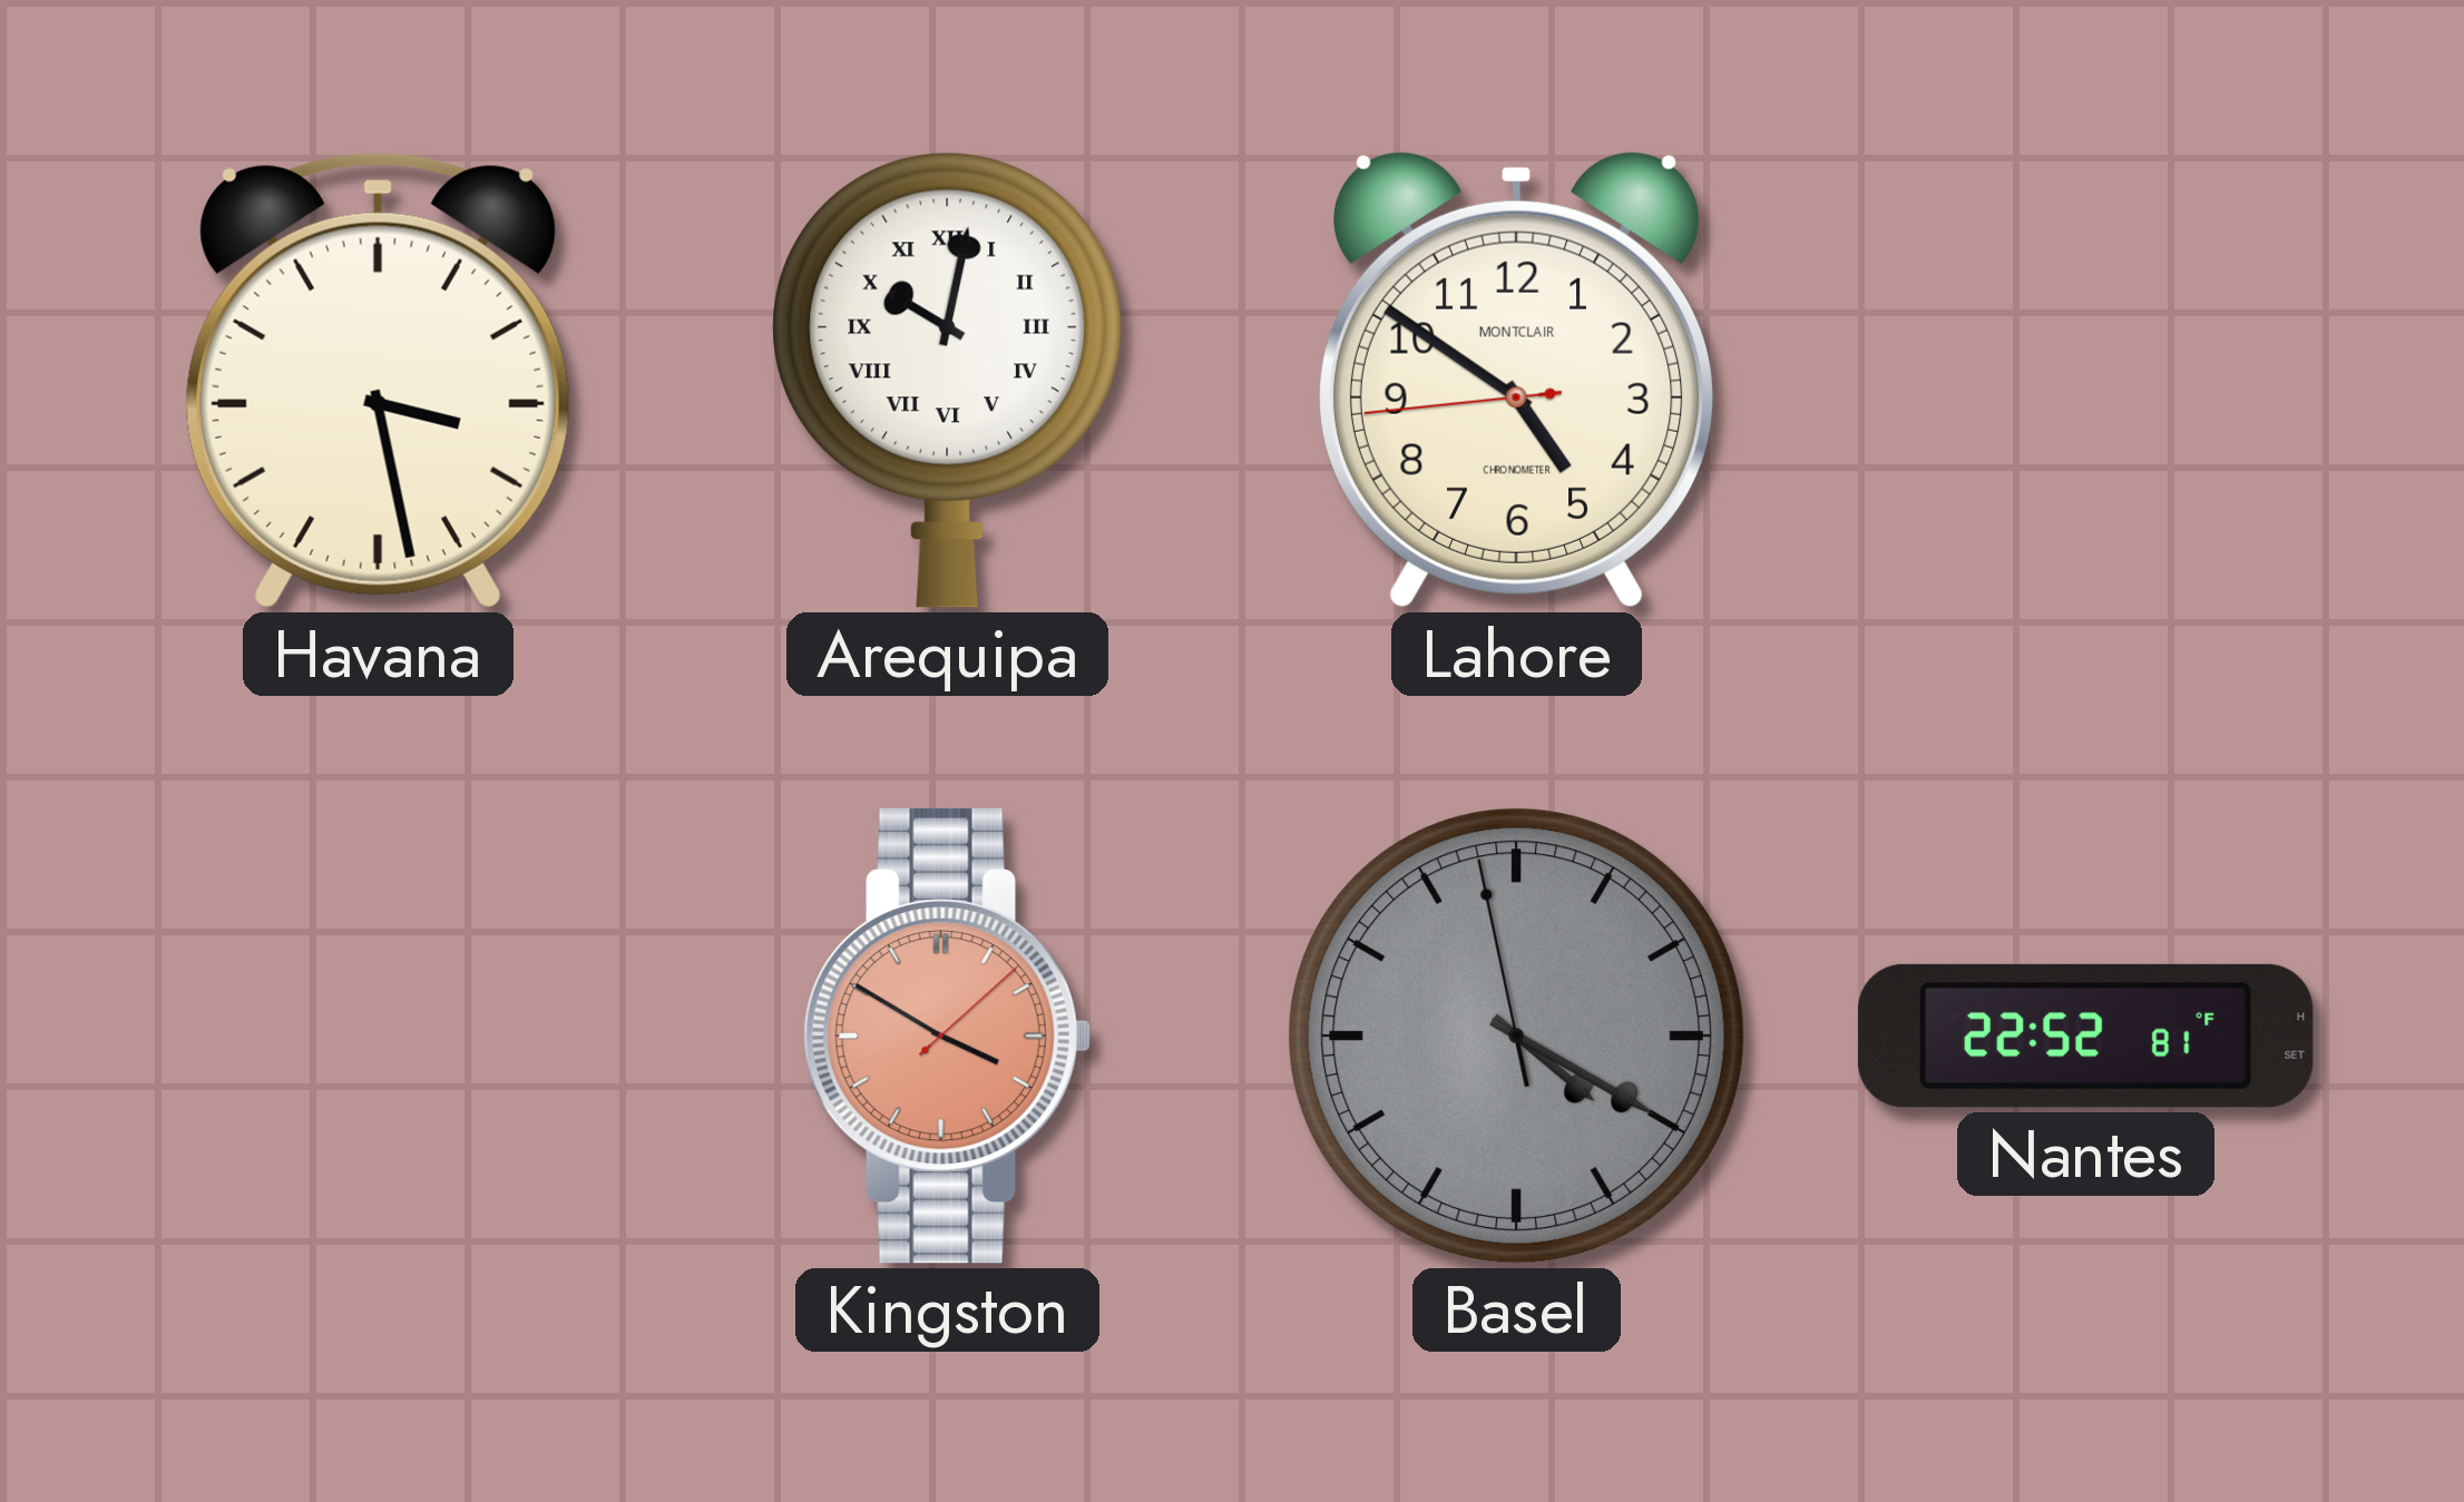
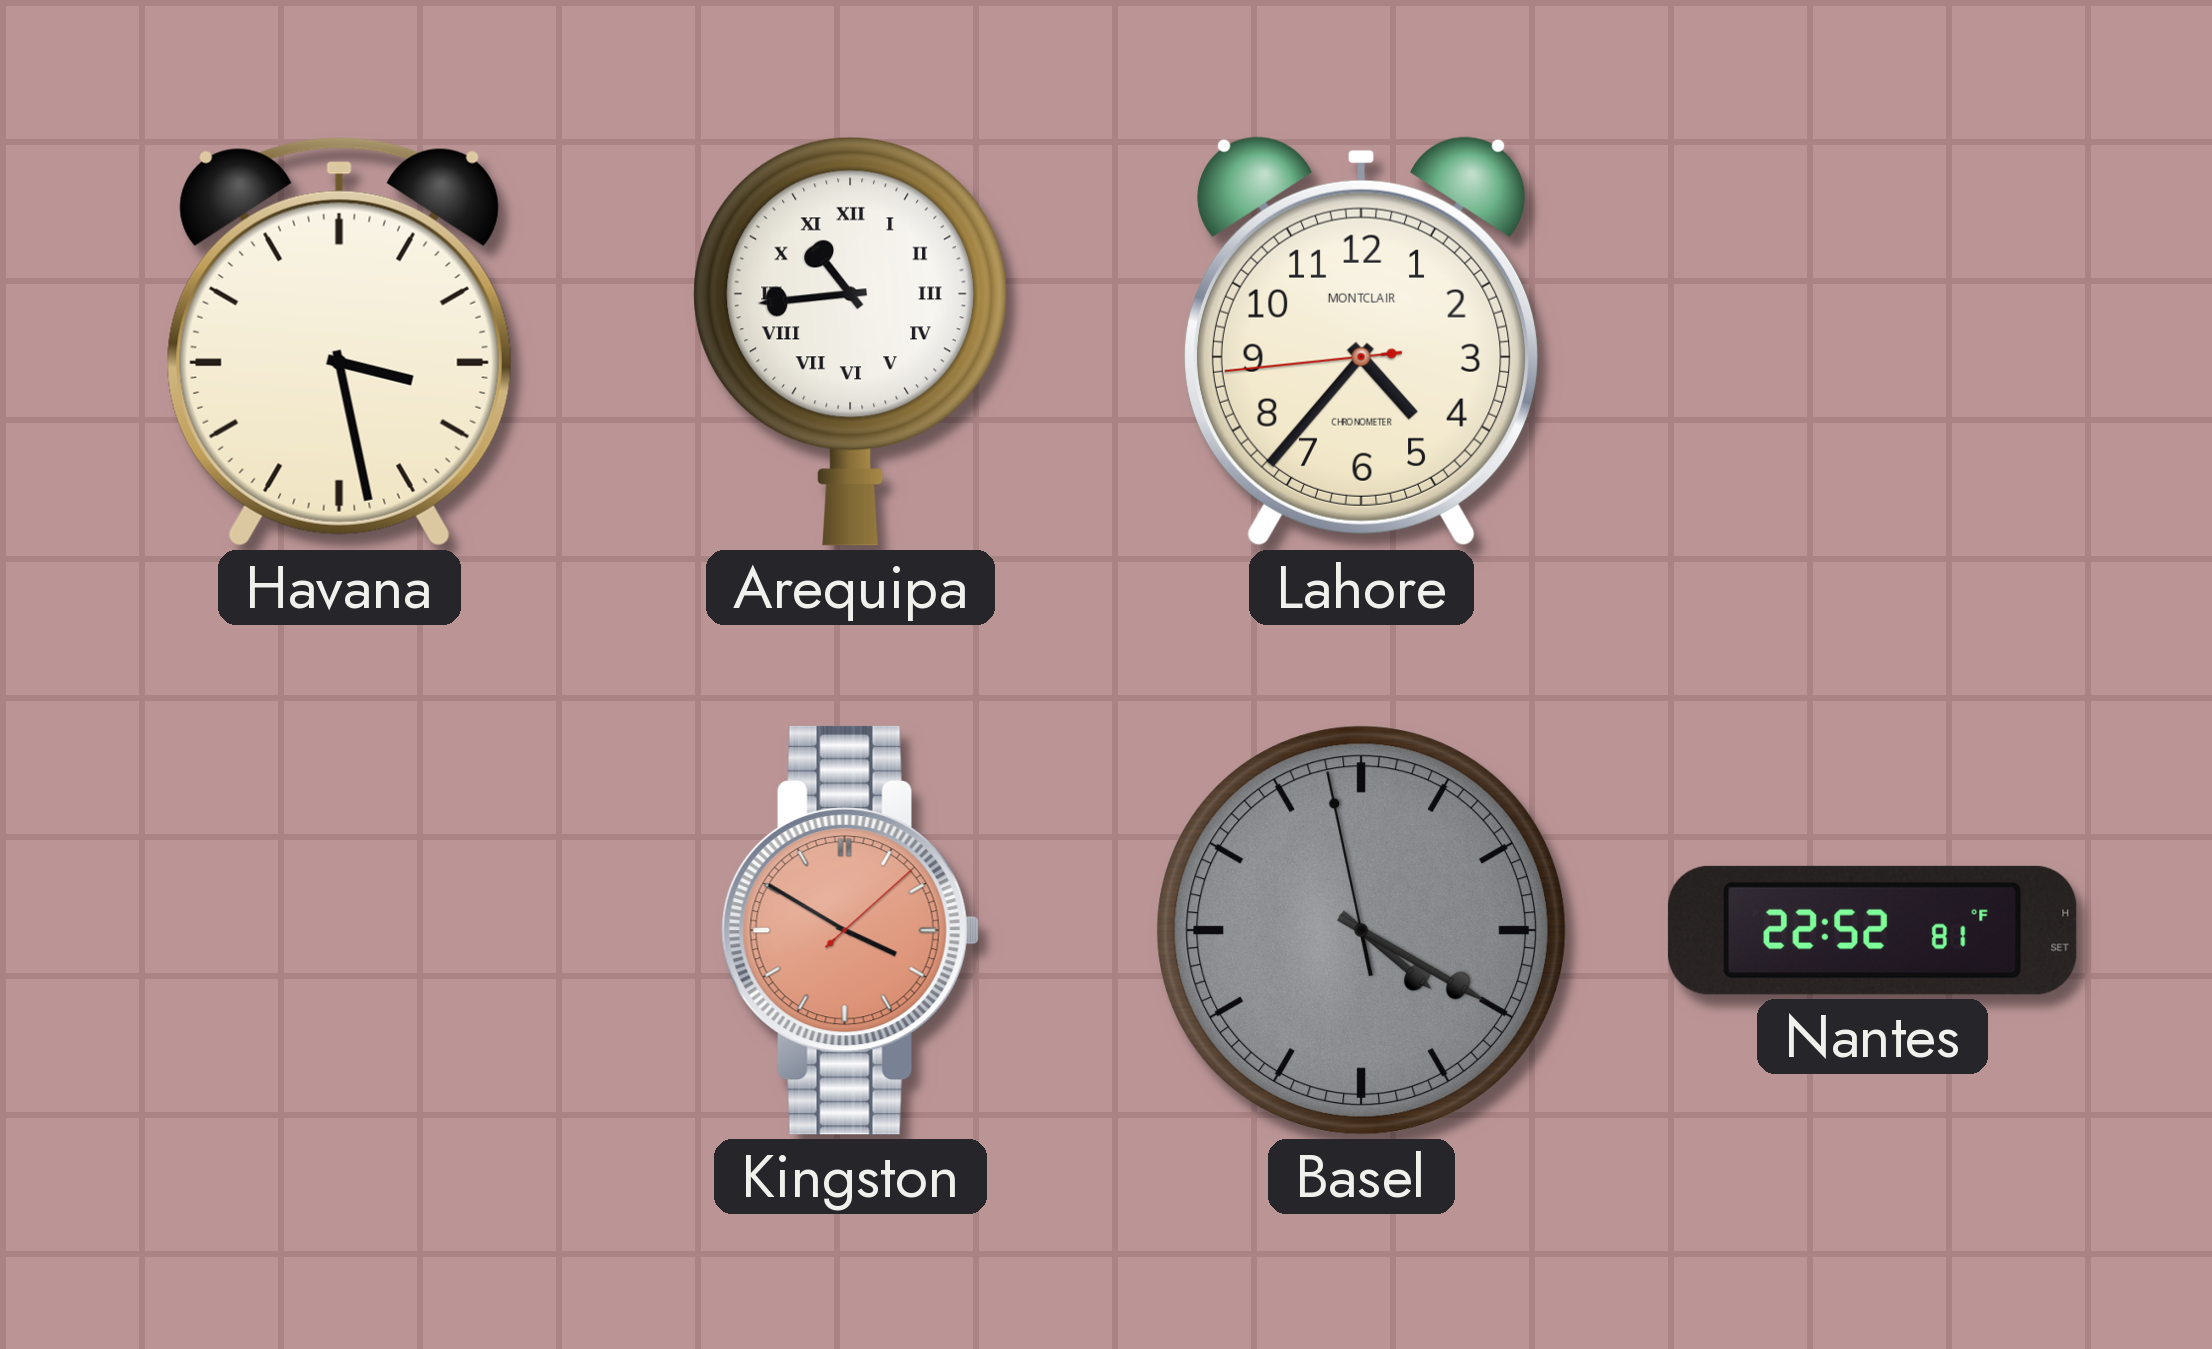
Arequipa: 10:02 -> 10:44 (850, 341)
Lahore: 4:50 -> 4:36 (1361, 341)
